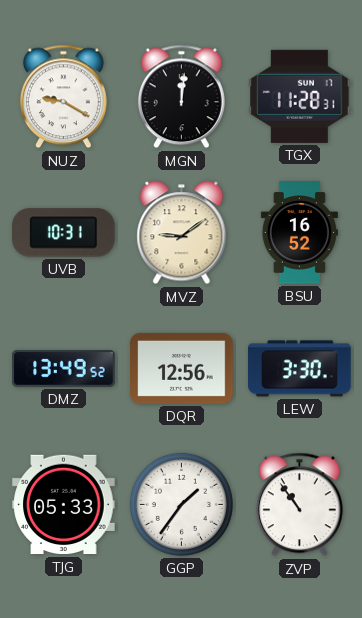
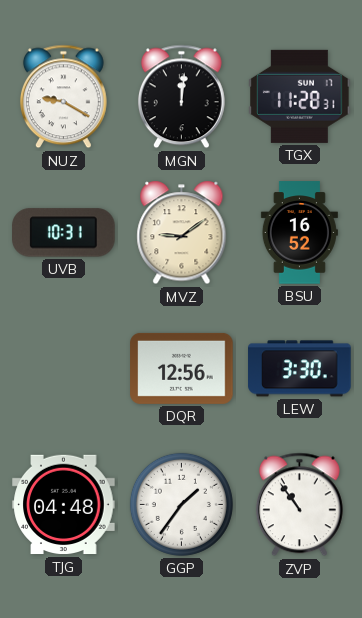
DMZ: 13:49 -> none (64, 369)
TJG: 05:33 -> 04:48 (64, 505)
